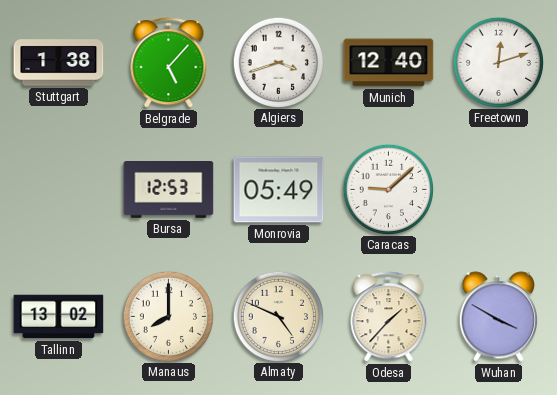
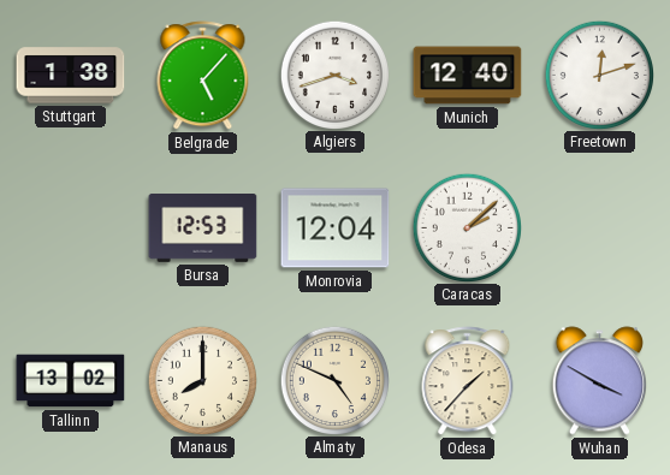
Monrovia: 05:49 -> 12:04 (336, 228)
Caracas: 9:08 -> 2:08 (467, 227)
